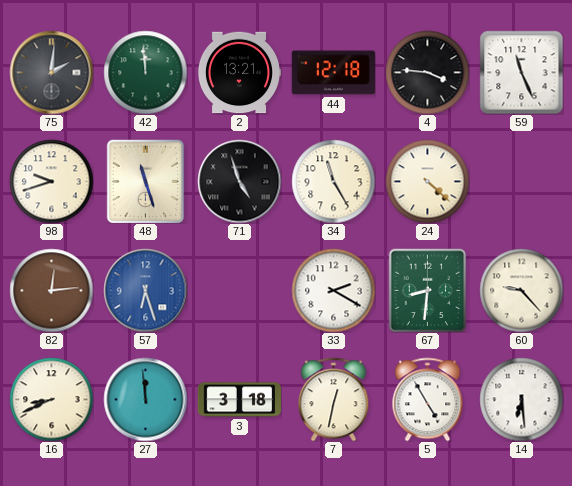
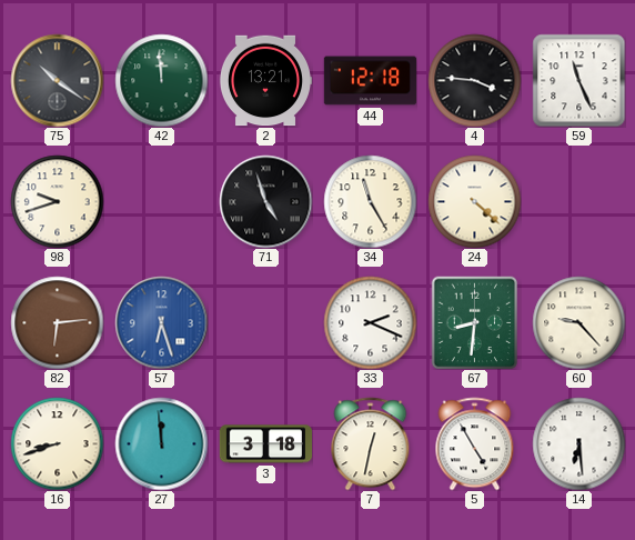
75: 2:01 -> 10:21 (57, 80)
48: 11:27 -> none (146, 181)
82: 12:14 -> 6:14 (57, 322)
33: 2:20 -> 2:19 (370, 322)
16: 8:41 -> 8:42 (57, 443)
